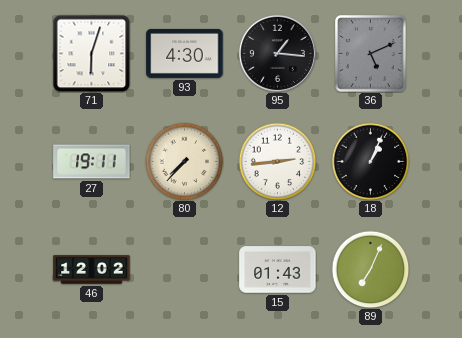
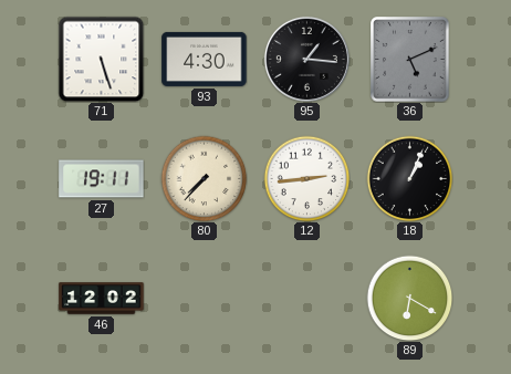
71: 6:03 -> 5:27 (101, 59)
15: 01:43 -> none (278, 270)
89: 7:04 -> 6:20 (409, 298)
